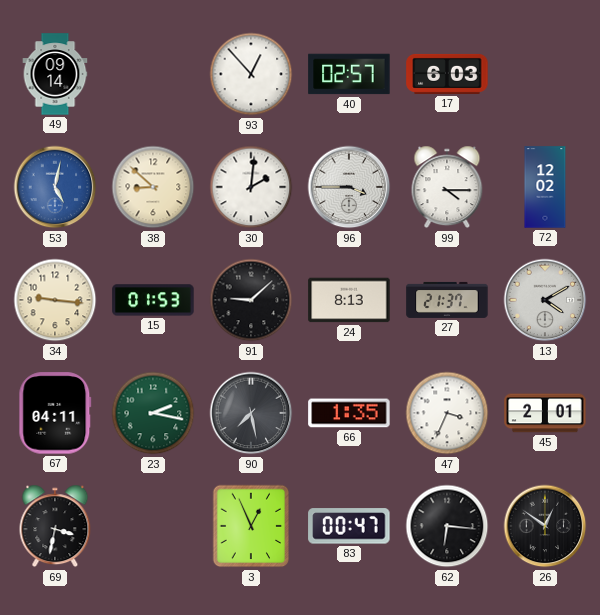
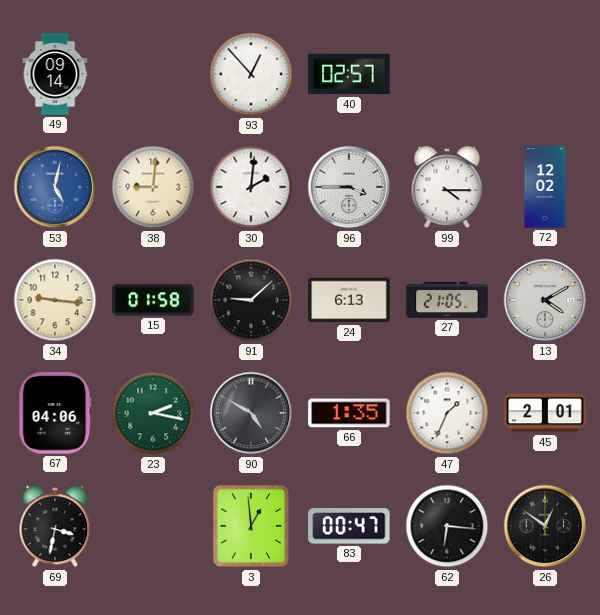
17: 6:03 -> none (447, 74)
38: 8:52 -> 9:01 (153, 187)
15: 01:53 -> 01:58 (153, 300)
24: 8:13 -> 6:13 (349, 300)
27: 21:37 -> 21:05 (447, 300)
67: 04:11 -> 04:06 (55, 413)
90: 7:28 -> 4:50 (251, 413)
47: 3:34 -> 1:34 (447, 413)
3: 12:56 -> 12:59 (251, 526)
